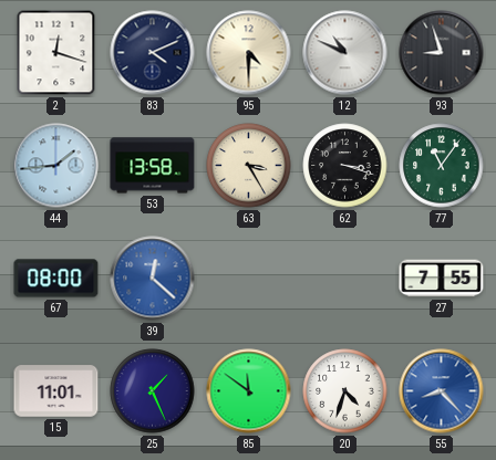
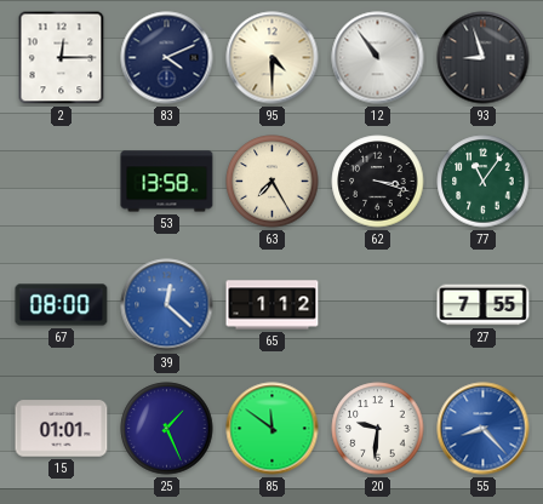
2: 12:18 -> 12:15 (62, 58)
12: 10:49 -> 10:54 (378, 58)
44: 1:44 -> none (56, 166)
63: 3:25 -> 7:25 (273, 182)
65: none -> 1:12 (273, 305)
15: 11:01 -> 01:01 (62, 429)
20: 4:33 -> 9:31 (378, 429)
